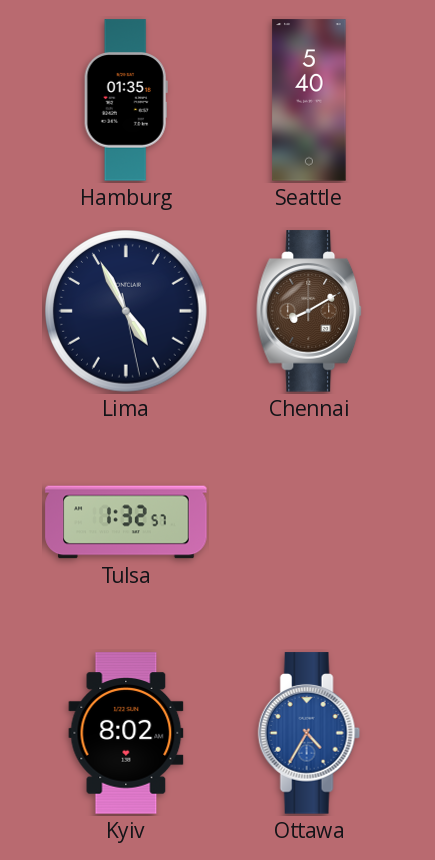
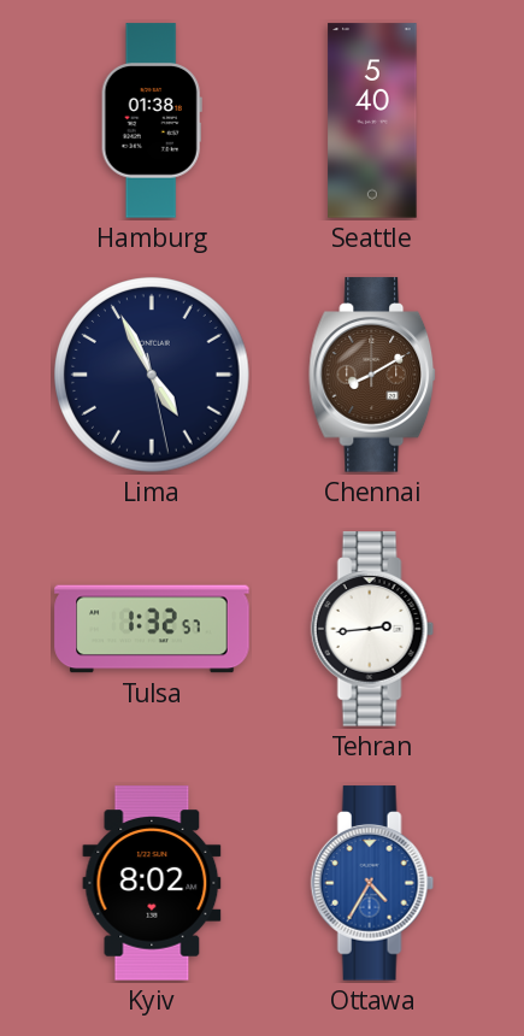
Hamburg: 01:35 -> 01:38 (152, 120)
Tehran: none -> 2:44 (372, 629)
